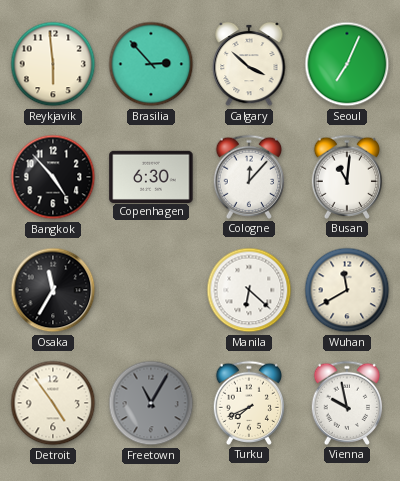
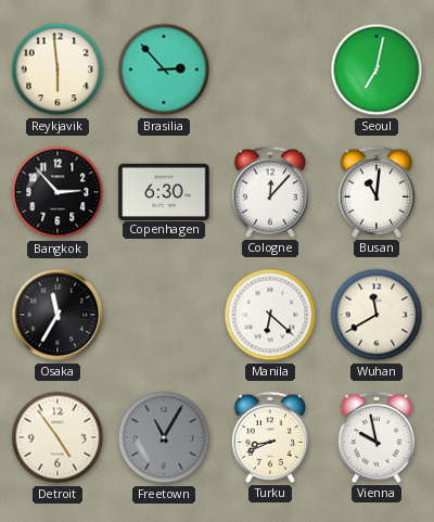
Calgary: 3:52 -> none (249, 64)
Seoul: 7:04 -> 7:02 (376, 69)
Bangkok: 4:53 -> 2:53 (58, 192)
Turku: 7:41 -> 8:41 (270, 437)
